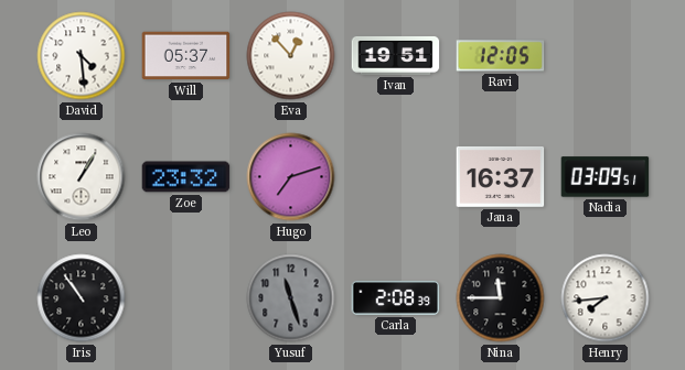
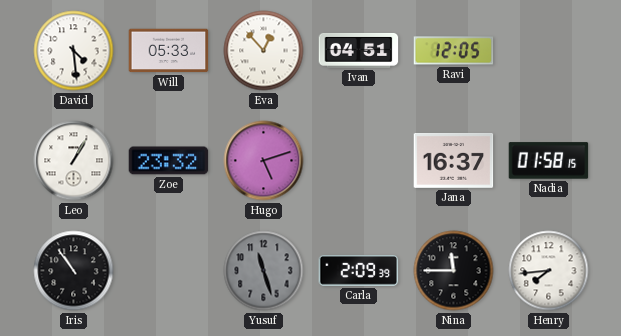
Will: 05:37 -> 05:33 (169, 51)
Ivan: 19:51 -> 04:51 (359, 50)
Hugo: 7:12 -> 5:12 (264, 161)
Nadia: 03:09 -> 01:58 (549, 161)
Carla: 2:08 -> 2:09 (359, 271)
